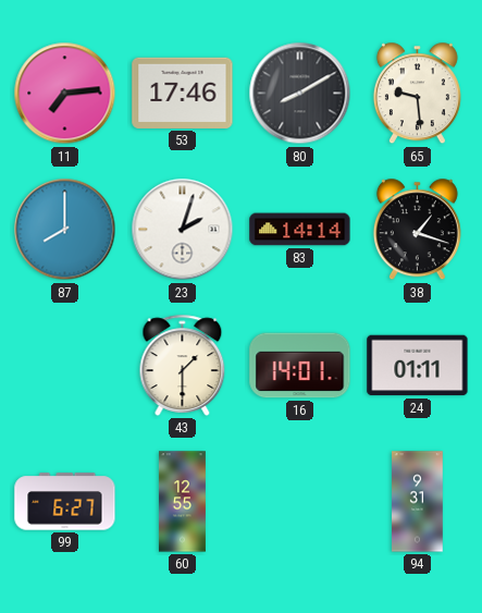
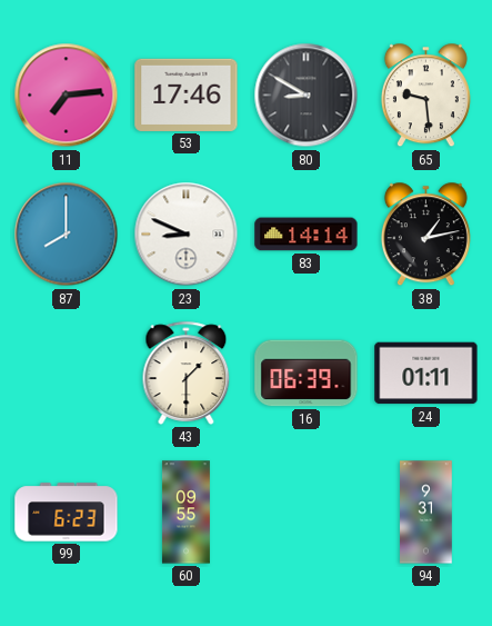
80: 8:10 -> 8:50 (307, 96)
23: 2:03 -> 8:49 (187, 235)
38: 1:18 -> 1:13 (425, 235)
16: 14:01 -> 06:39 (307, 374)
99: 6:27 -> 6:23 (67, 513)
60: 12:55 -> 09:55 (185, 513)
